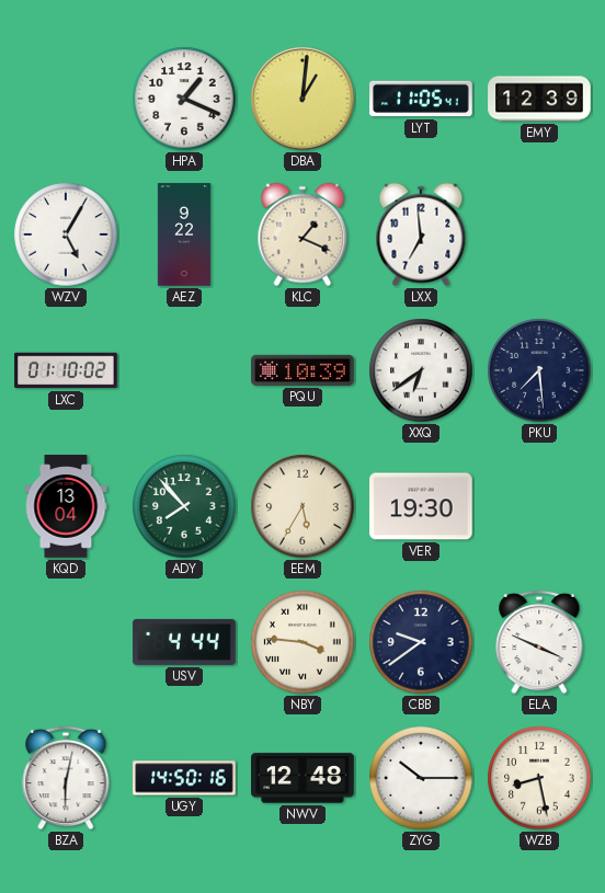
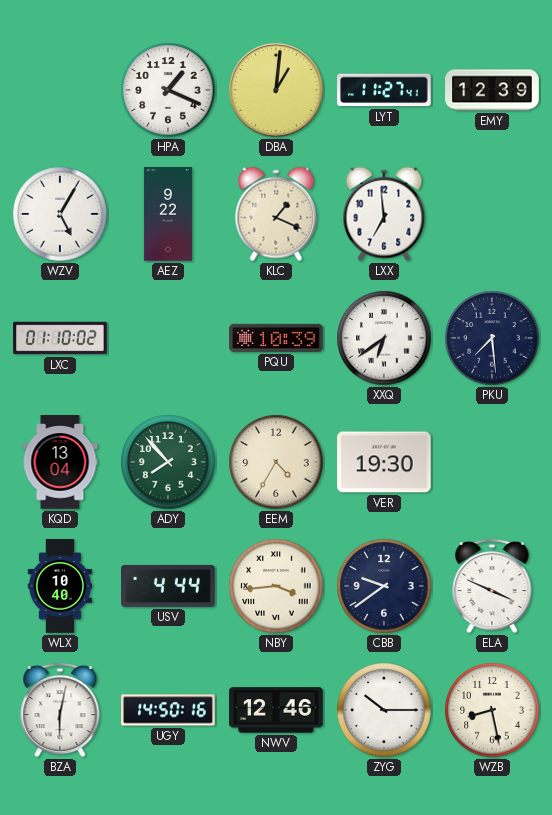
LYT: 11:05 -> 11:27 (384, 90)
EEM: 5:35 -> 4:35 (276, 462)
WLX: none -> 10:40 (59, 586)
NBY: 3:46 -> 3:44 (276, 586)
NWV: 12:48 -> 12:46 (276, 710)
